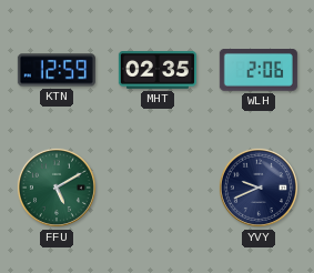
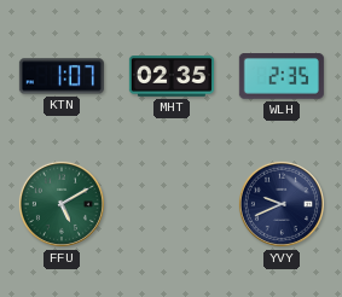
KTN: 12:59 -> 1:07 (62, 76)
WLH: 2:06 -> 2:35 (282, 77)
